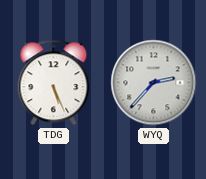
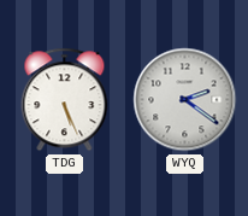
WYQ: 2:37 -> 2:21 (185, 100)
